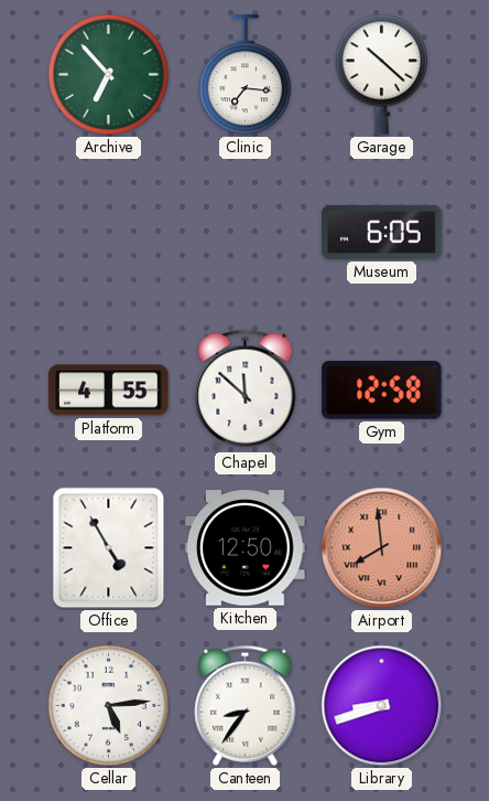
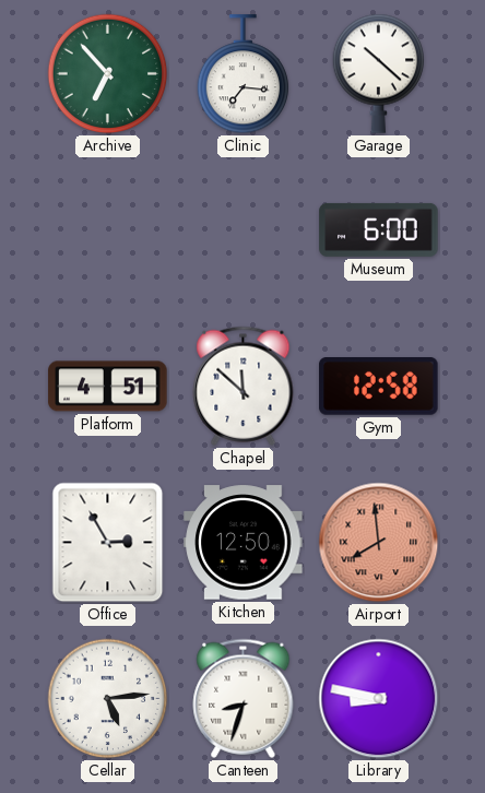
Museum: 6:05 -> 6:00 (379, 229)
Platform: 4:55 -> 4:51 (108, 387)
Office: 4:55 -> 2:55 (108, 543)
Canteen: 8:36 -> 8:33 (244, 698)
Library: 8:42 -> 8:47 (379, 699)
